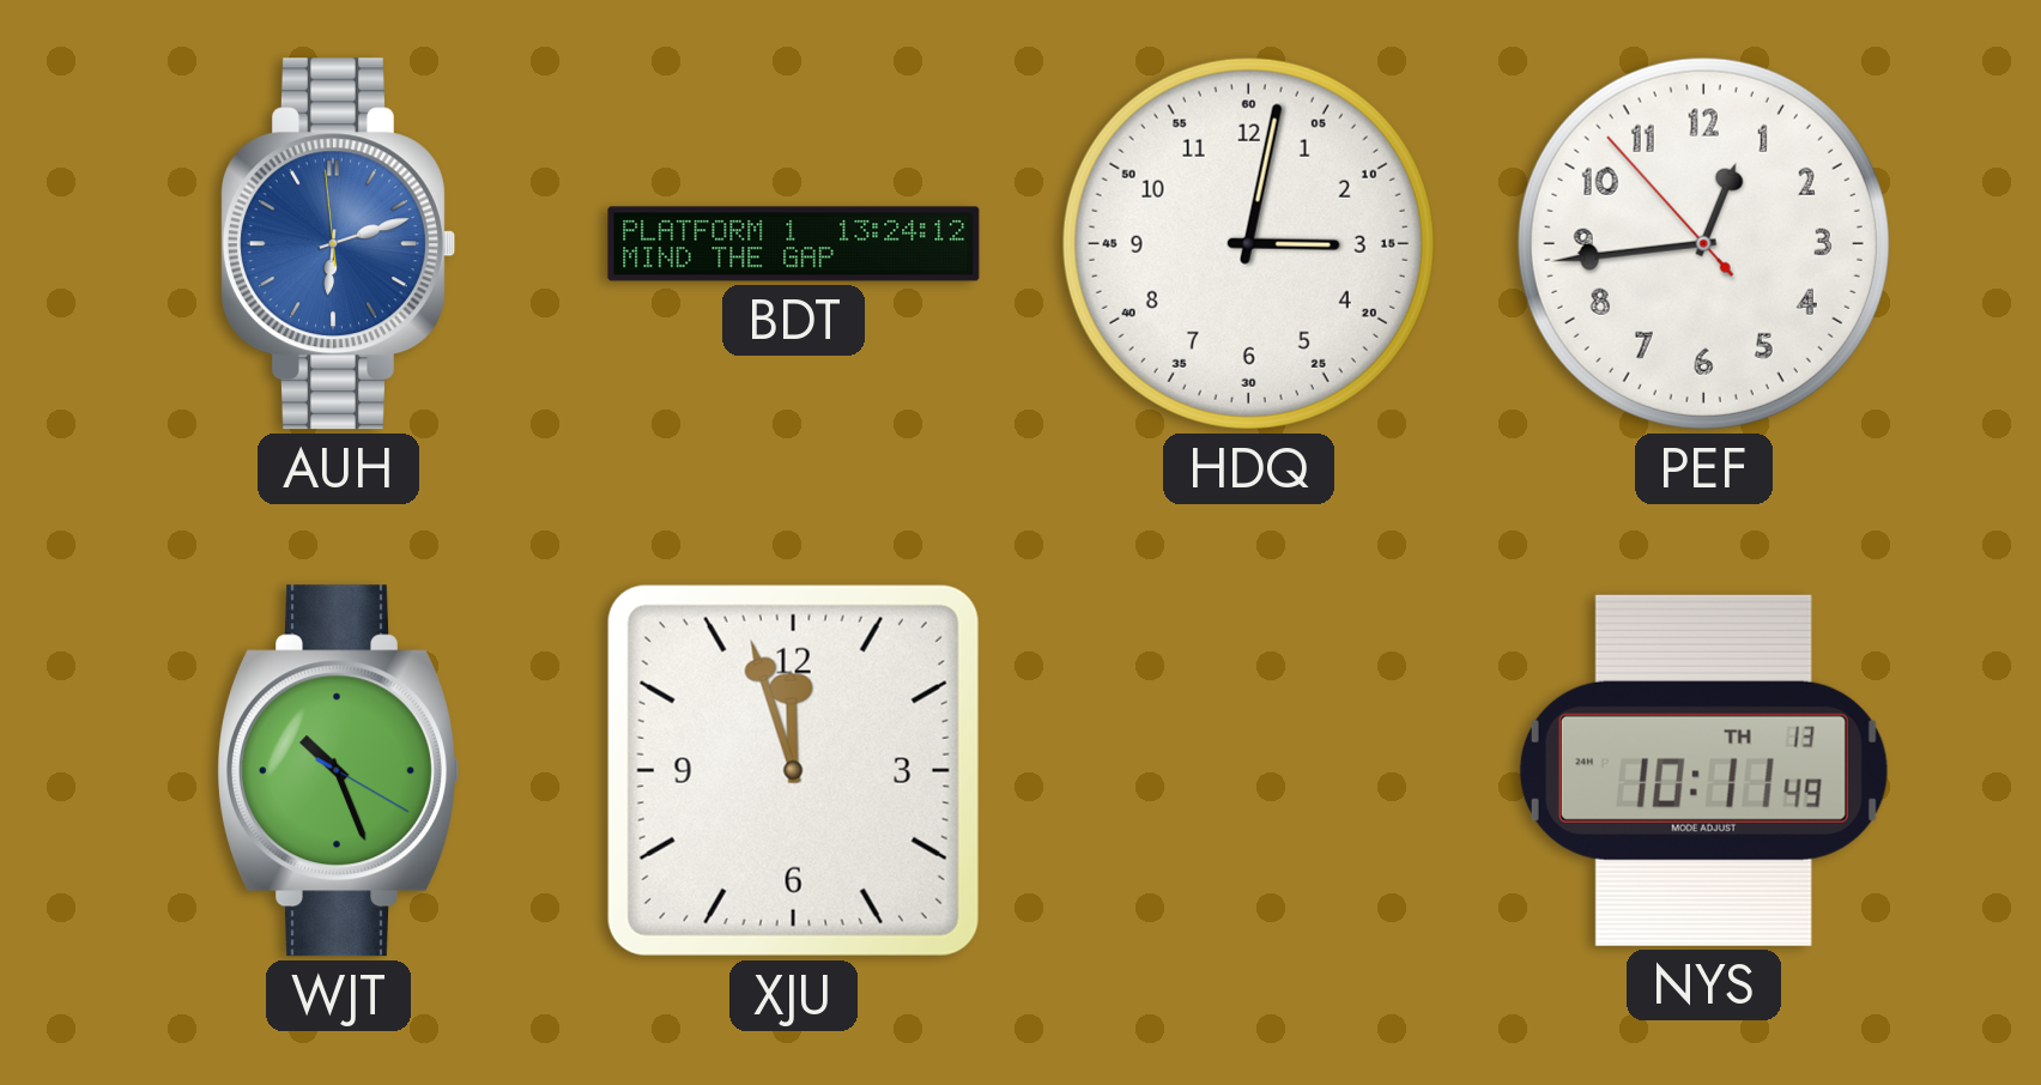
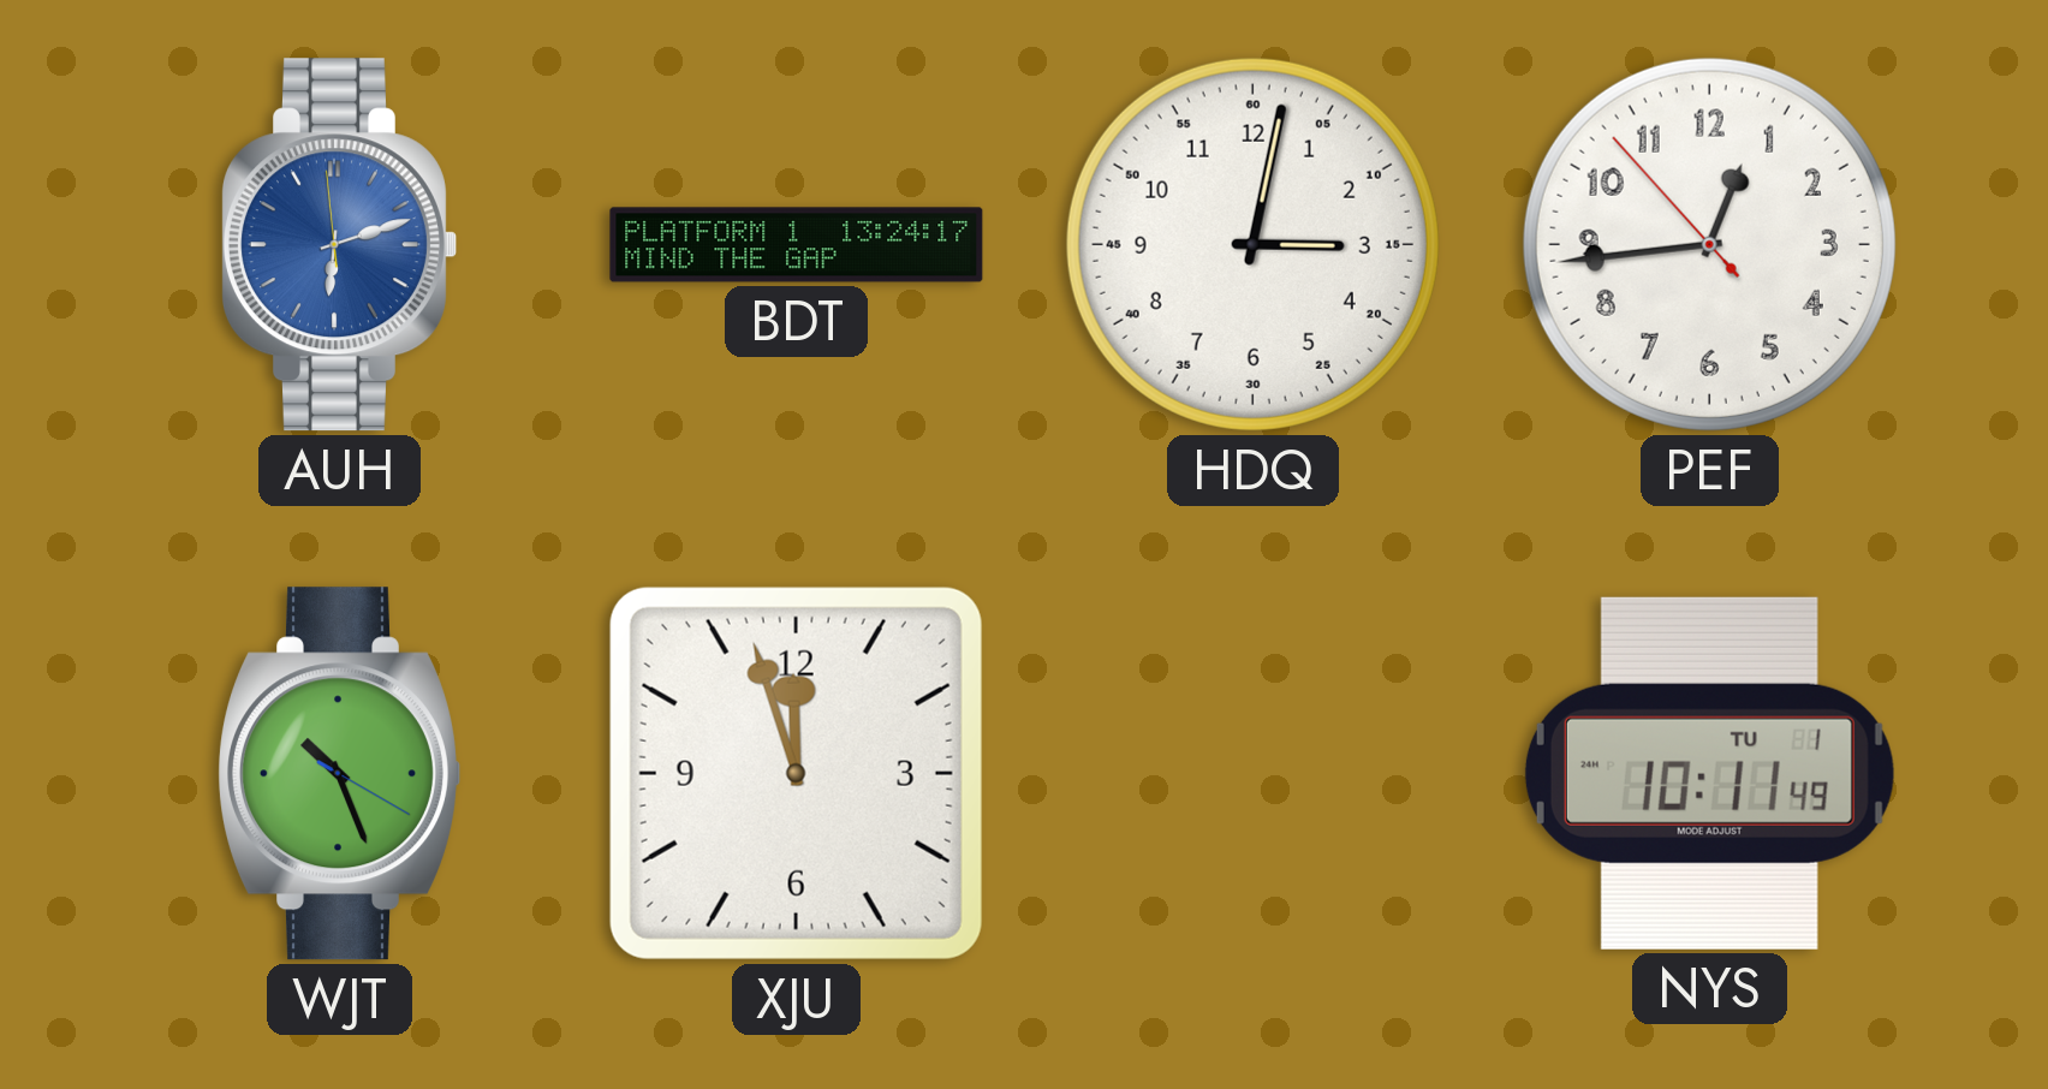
BDT: 13:24:12 -> 13:24:17 (797, 245)
NYS date: TH 13 -> TU 1 (1709, 773)
